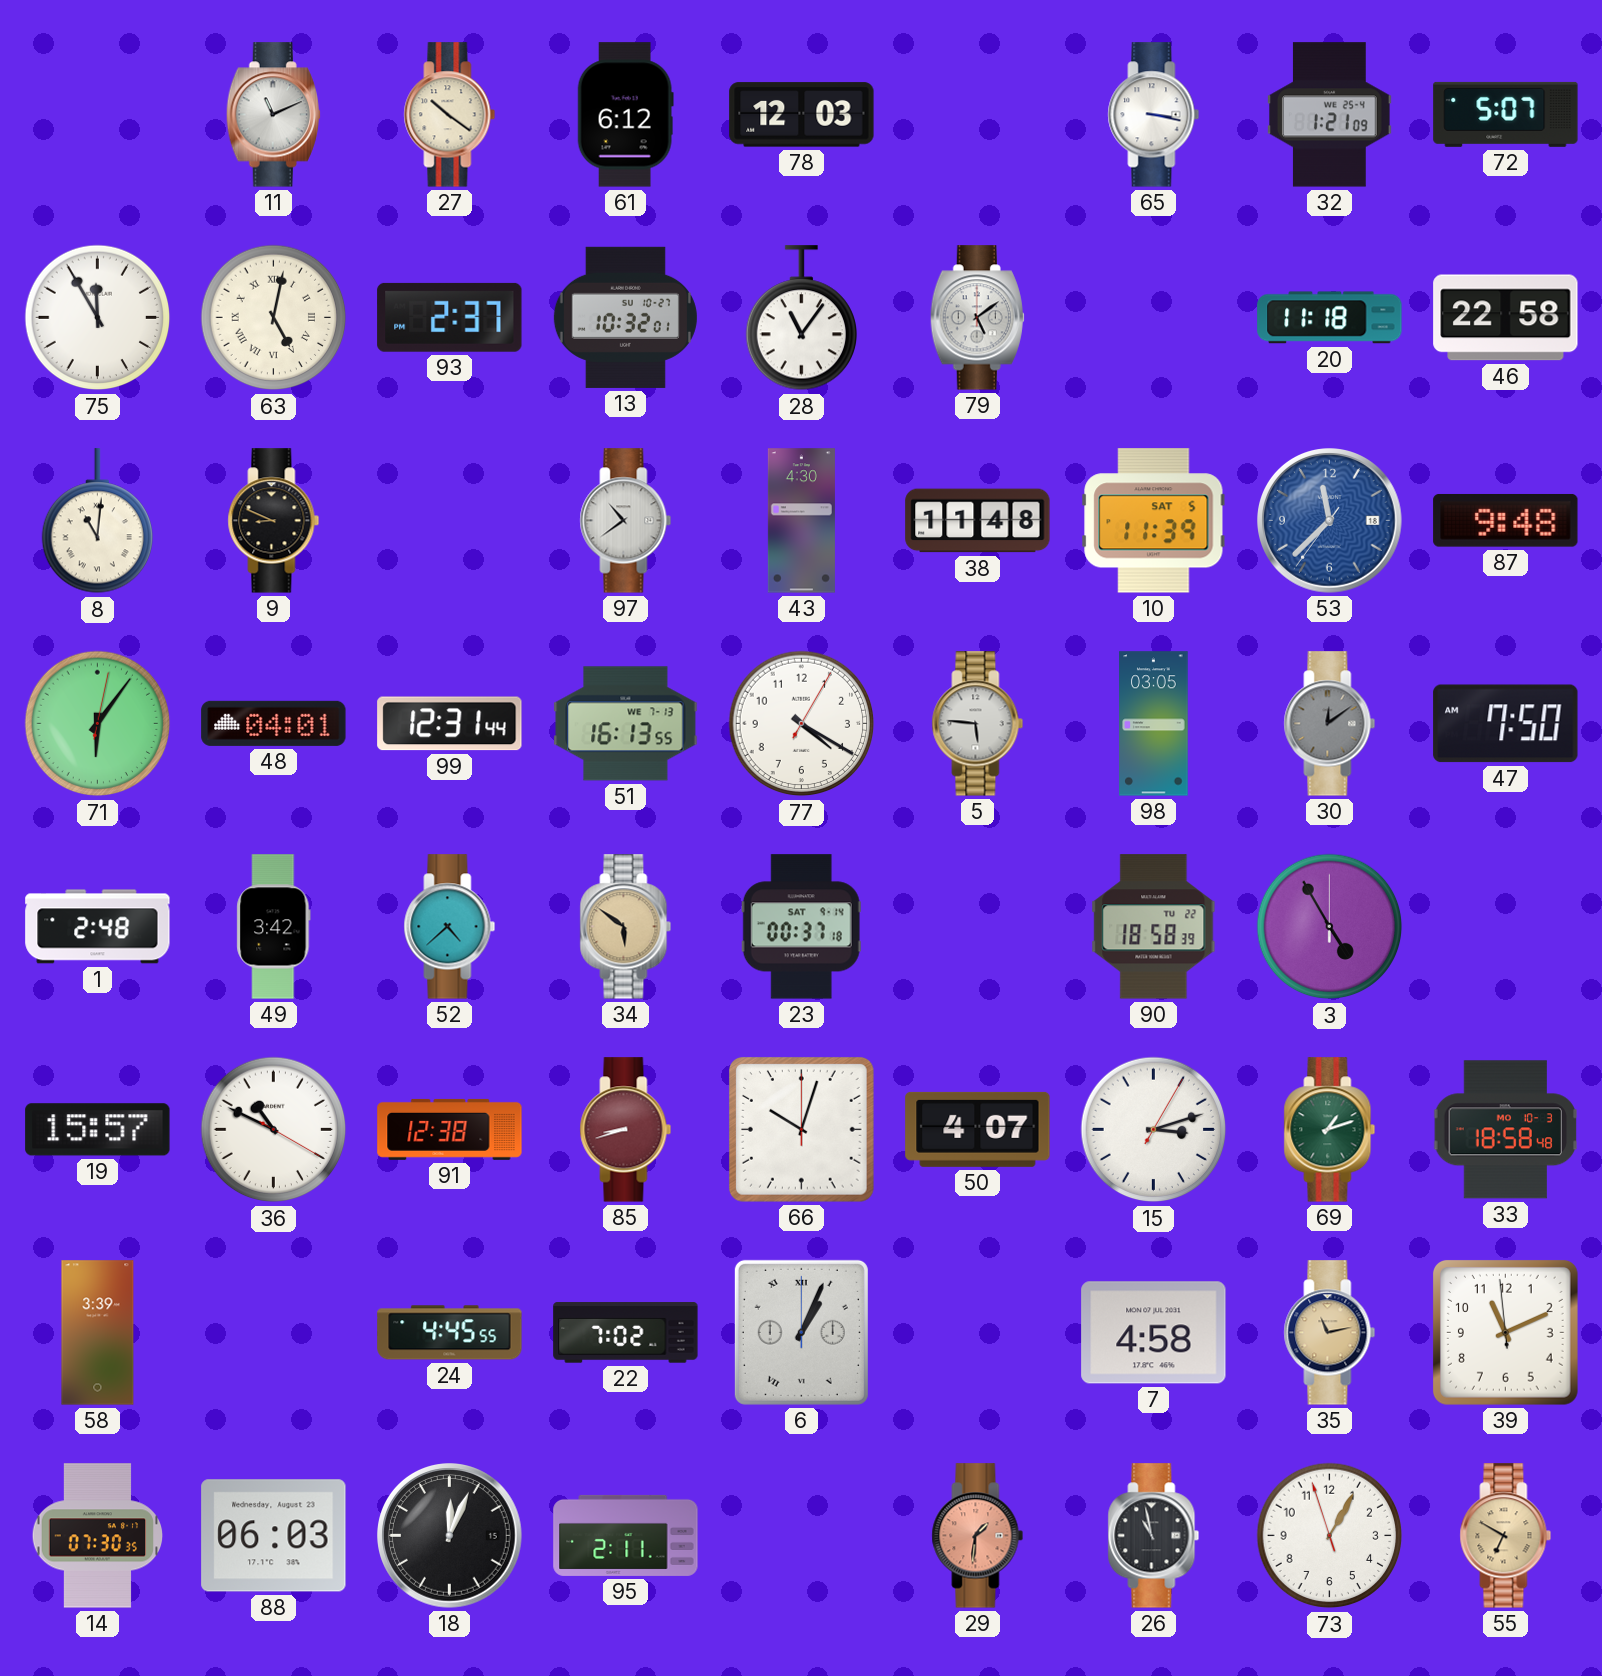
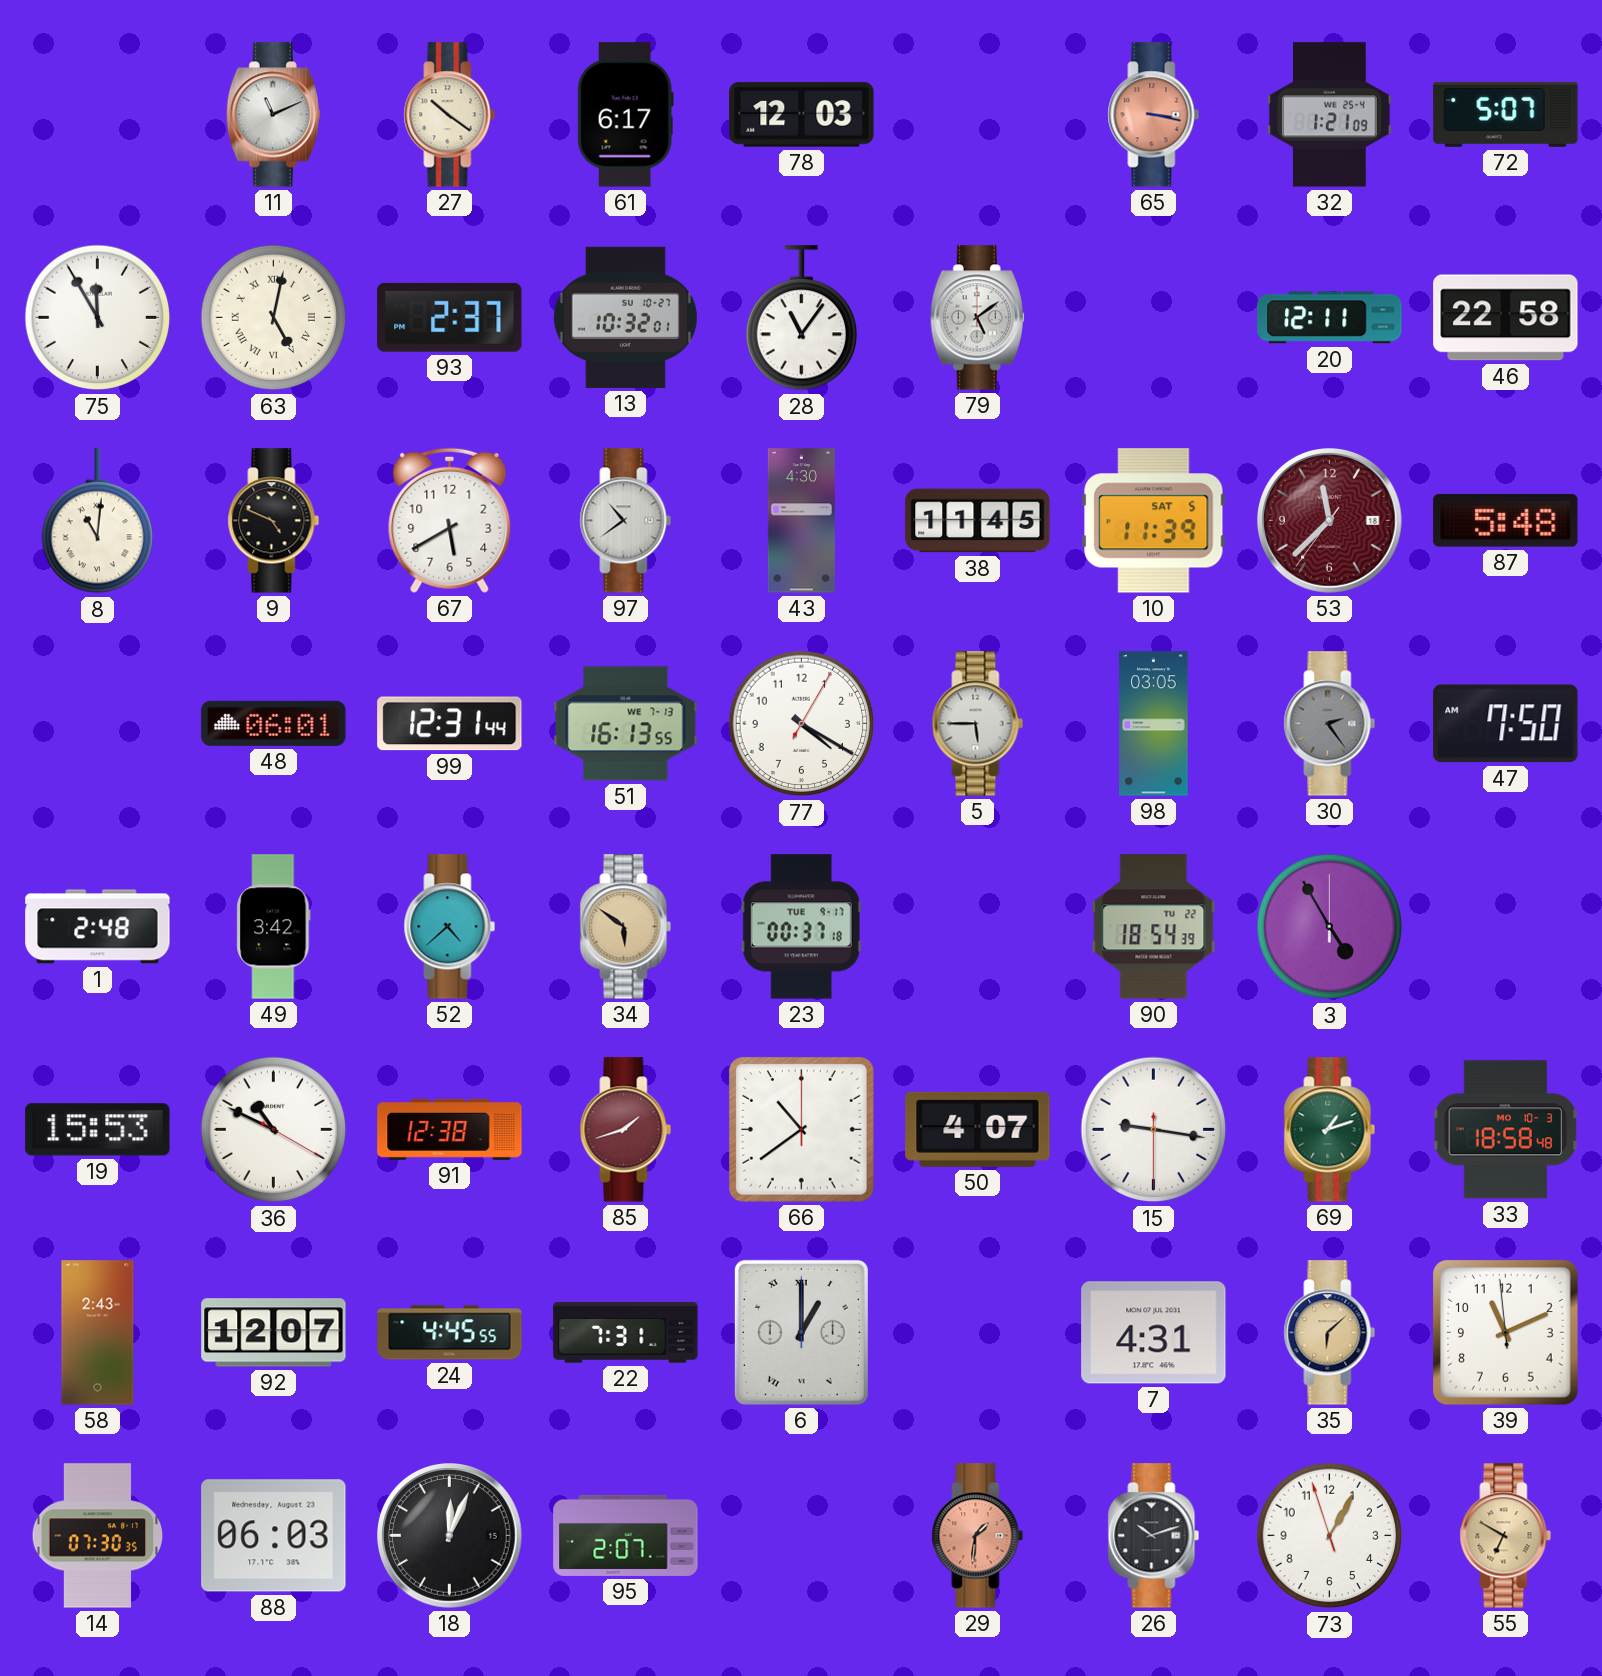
61: 6:12 -> 6:17 (625, 115)
65 dial: white -> salmon (1154, 115)
20: 11:18 -> 12:11 (1330, 318)
9: 8:49 -> 4:49 (274, 521)
67: none -> 5:40 (450, 520)
38: 11:48 -> 11:45 (978, 521)
53 dial: blue -> burgundy (1330, 521)
87: 9:48 -> 5:48 (1506, 521)
71: 6:06 -> none (98, 724)
48: 04:01 -> 06:01 (274, 723)
5: 5:46 -> 5:45 (978, 724)
30: 12:09 -> 2:24 (1330, 724)
23 date: SAT 9-14 -> TUE 9-17 (801, 927)
90: 18:58 -> 18:54 (1154, 927)
19: 15:57 -> 15:53 (98, 1130)
85: 8:42 -> 1:42 (626, 1130)
66: 10:03 -> 10:39 (801, 1129)
15: 3:12 -> 9:16 (1154, 1130)
58: 3:39 -> 2:43 (98, 1333)
92: none -> 12:07 (274, 1333)
22: 7:02 -> 7:31 (626, 1333)
6: 1:04 -> 1:00 (801, 1332)
7: 4:58 -> 4:31 (1154, 1333)
35: 11:13 -> 6:08 (1330, 1333)
95: 2:11 -> 2:07 (626, 1535)
26: 10:58 -> 10:12 (1154, 1536)
